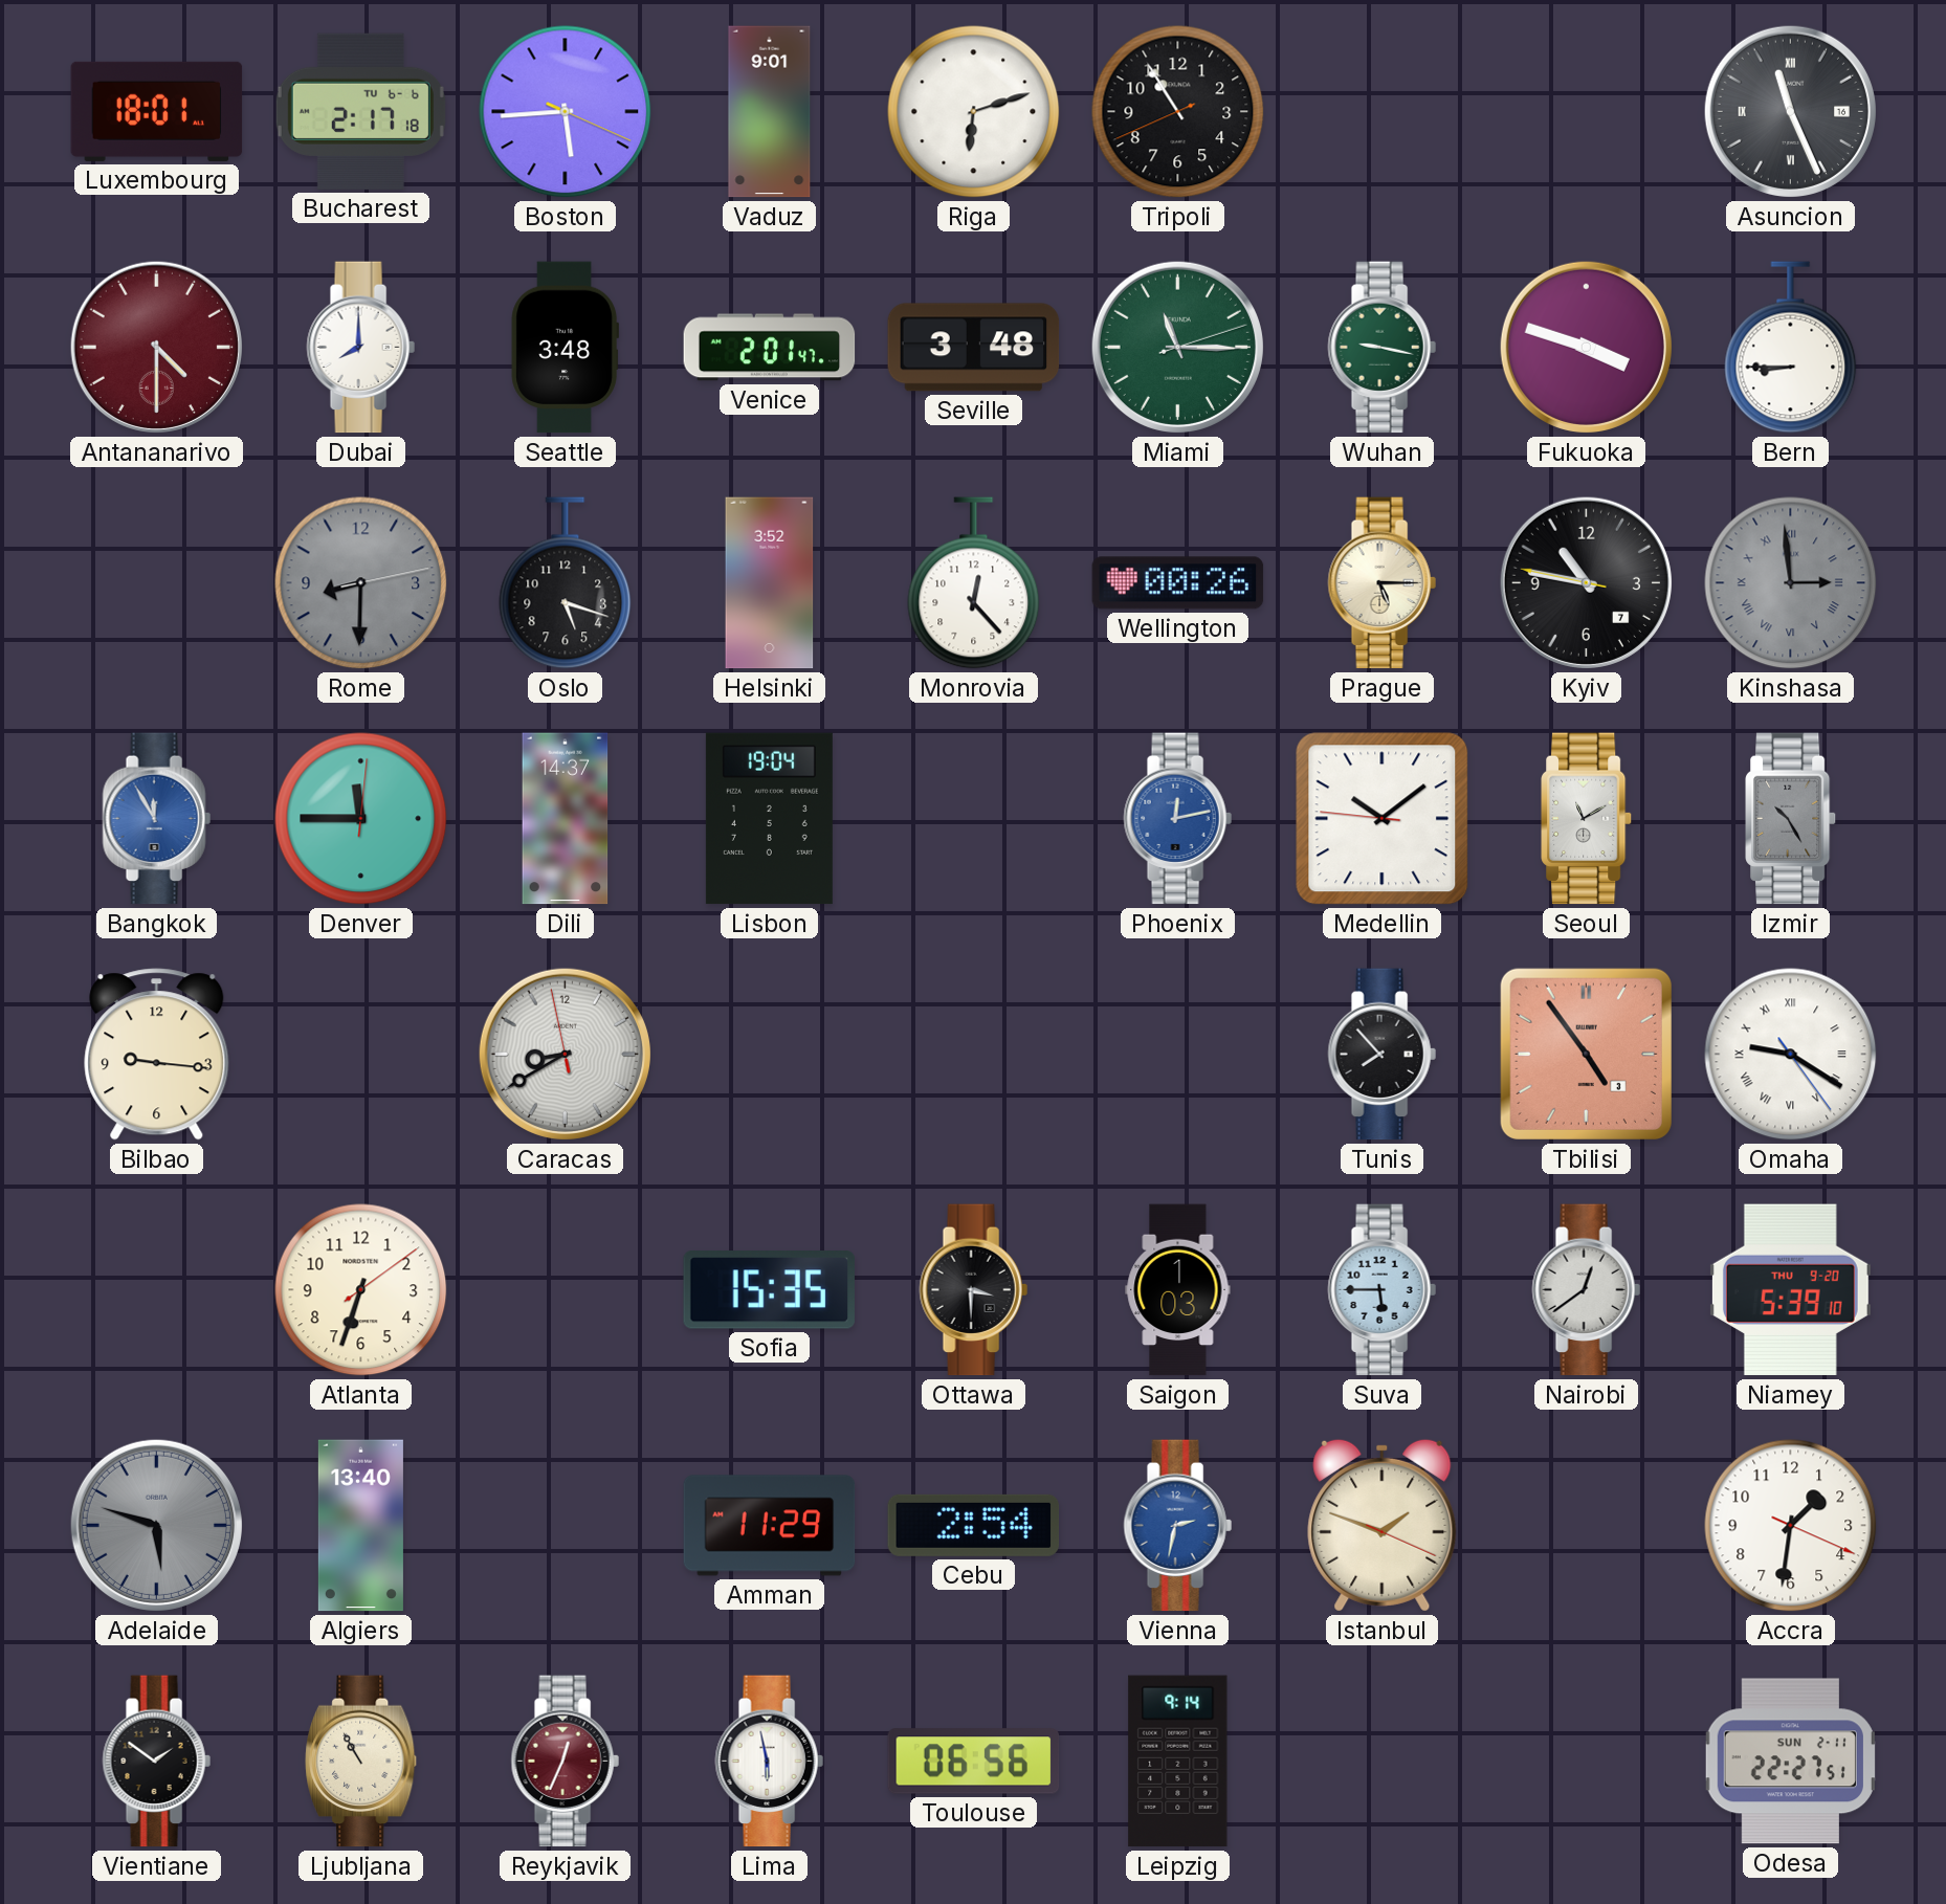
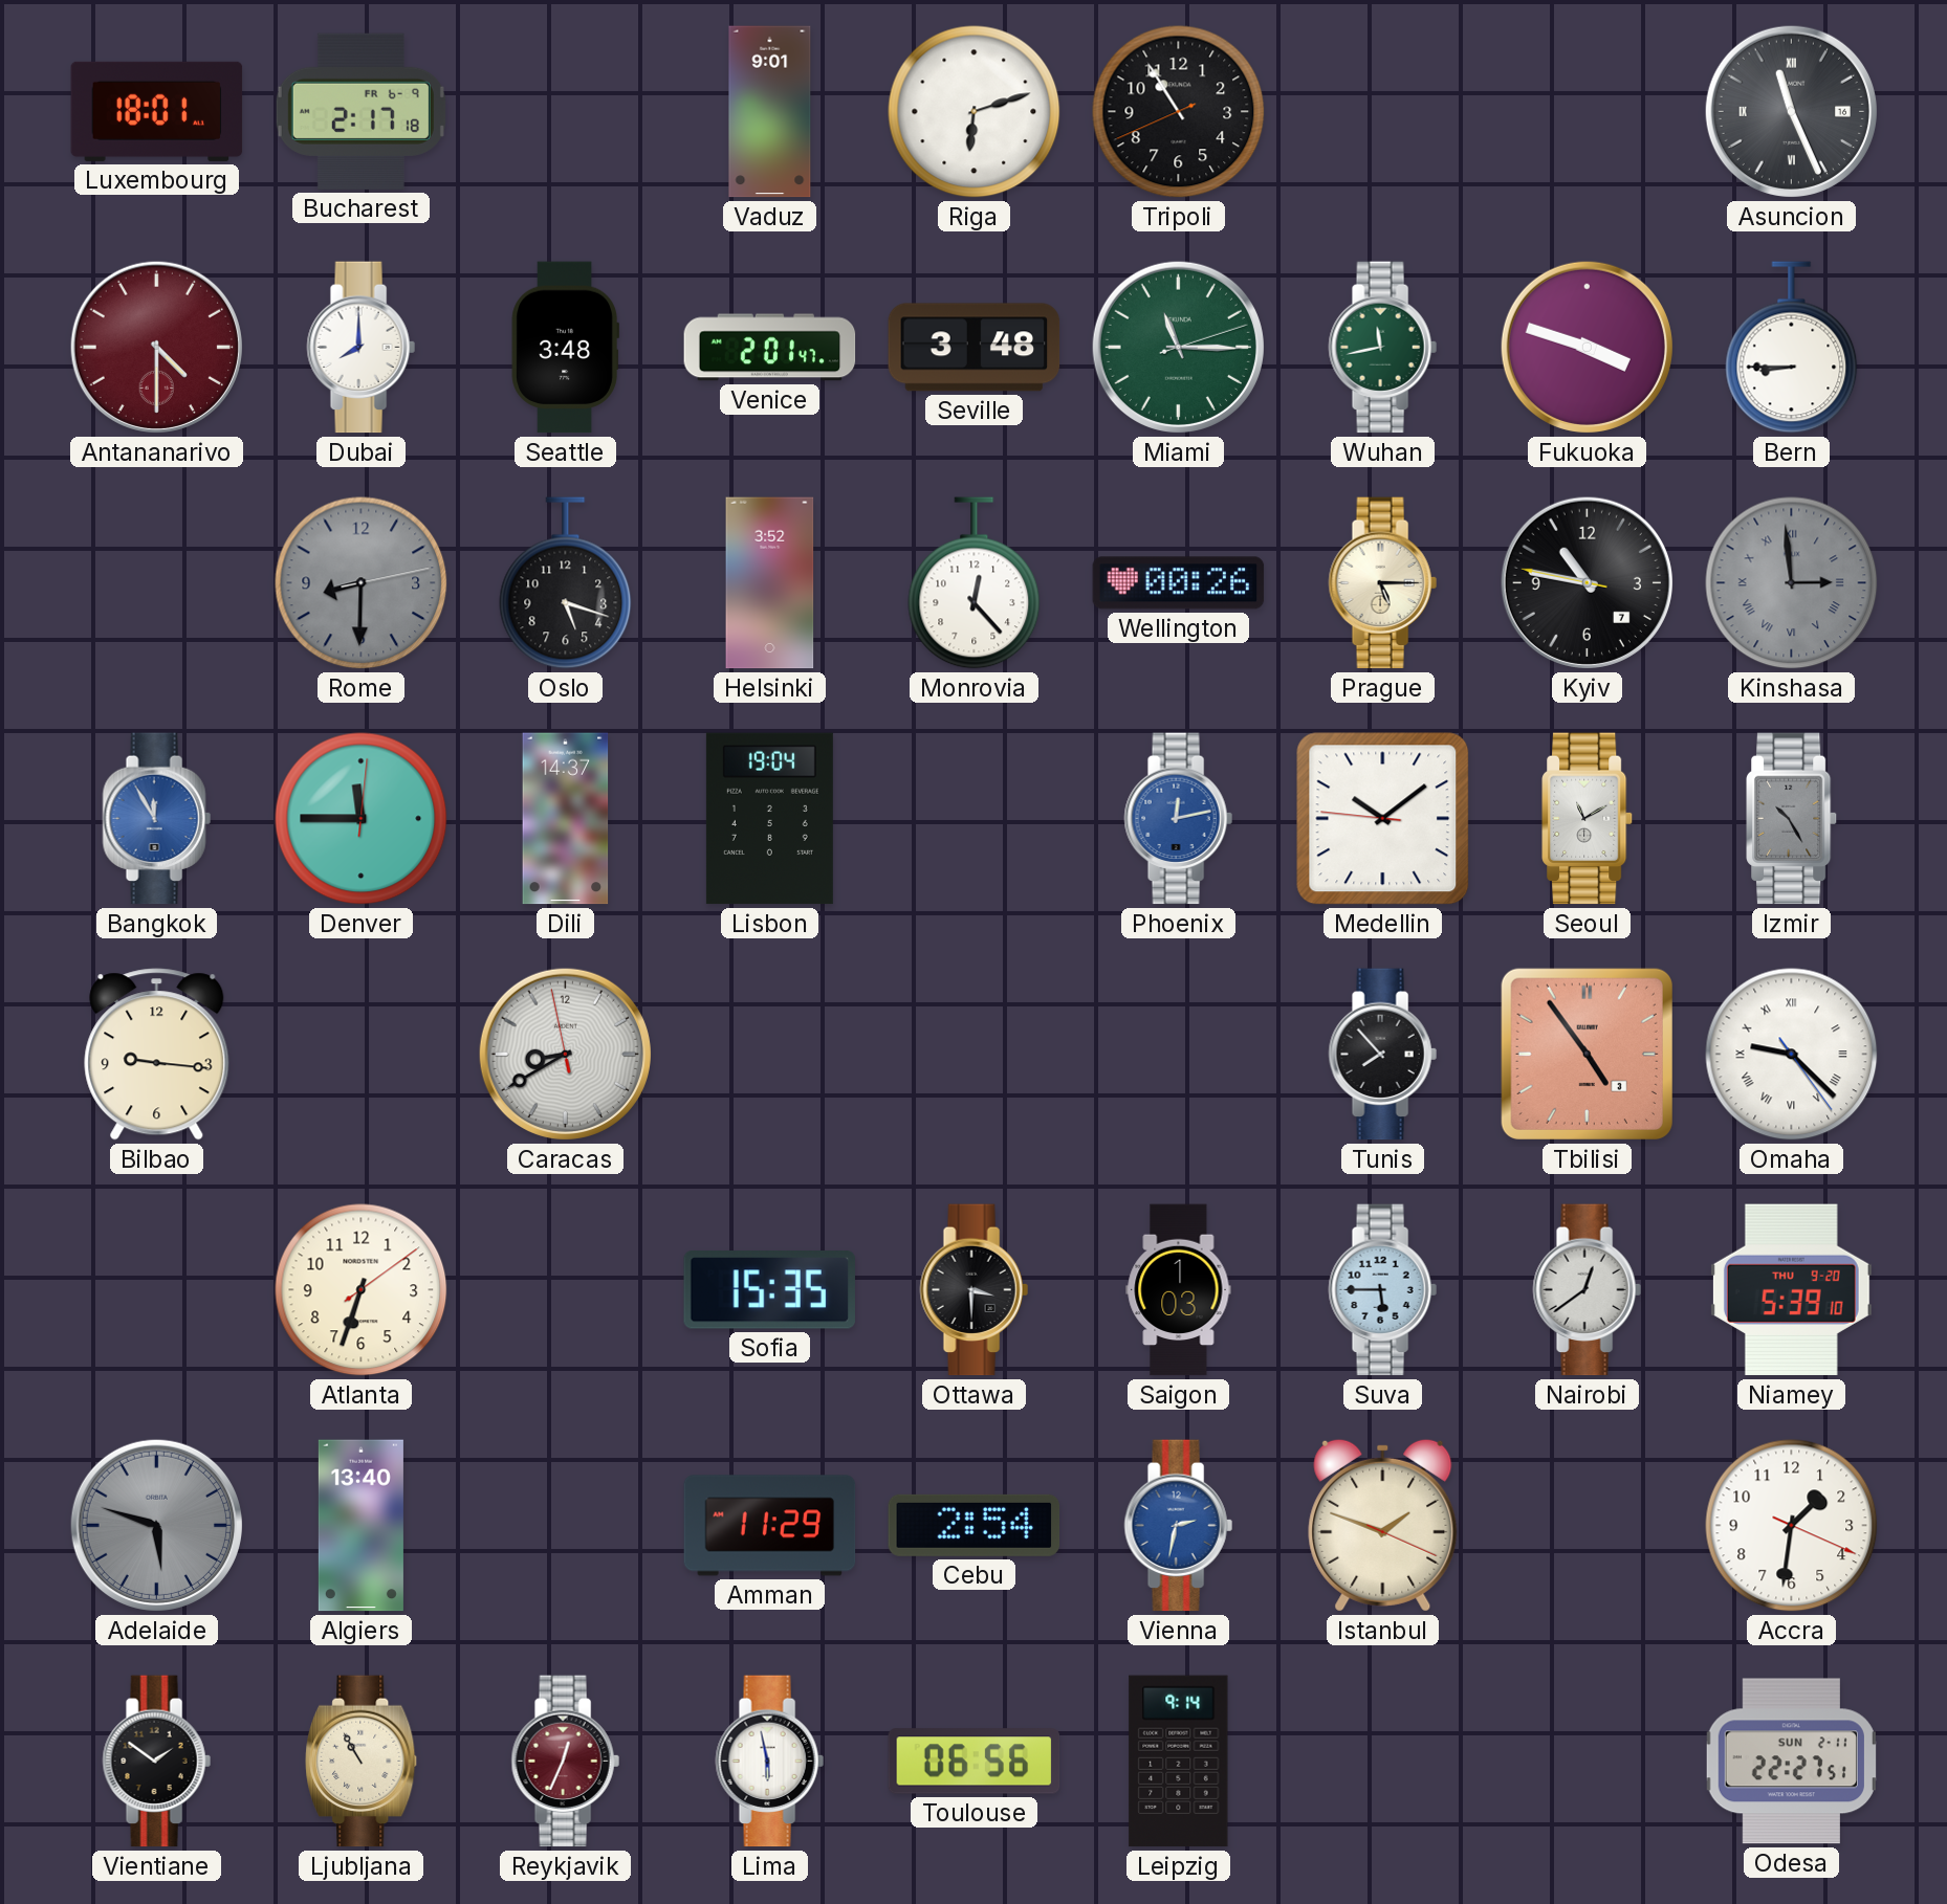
Bucharest date: TU 6-6 -> FR 6-9 (360, 111)
Boston: 5:44 -> none (566, 112)
Wuhan: 9:17 -> 11:43 (1382, 348)
Omaha: 9:20 -> 9:22 (1792, 1055)
